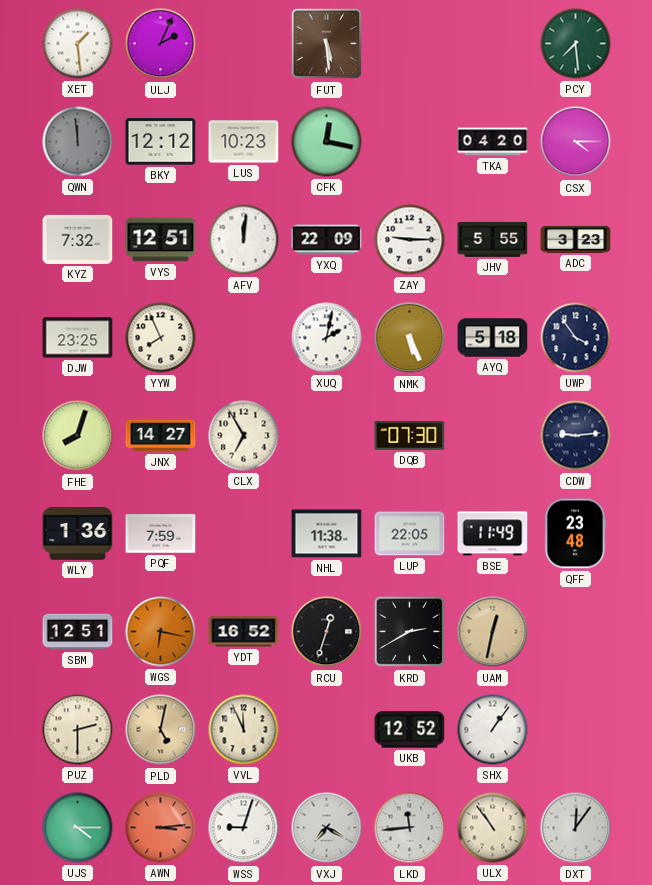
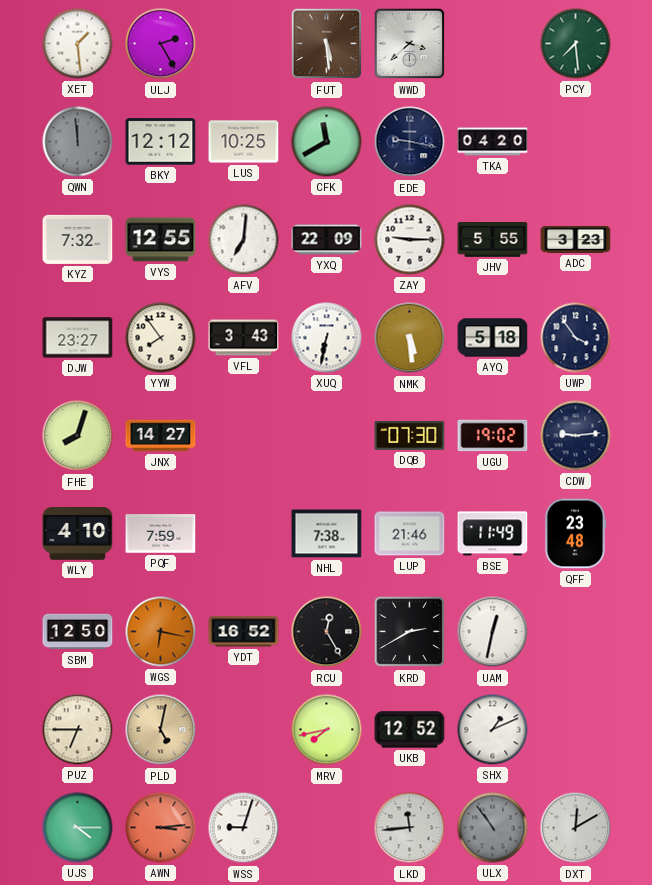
ULJ: 2:04 -> 2:25 (161, 44)
WWD: none -> 3:38 (410, 44)
LUS: 10:23 -> 10:25 (244, 142)
CFK: 12:17 -> 11:40 (327, 142)
EDE: none -> 9:17 (410, 142)
CSX: 4:15 -> none (576, 142)
VYS: 12:51 -> 12:55 (161, 240)
AFV: 12:01 -> 7:01 (244, 240)
DJW: 23:25 -> 23:27 (78, 338)
YYW: 7:56 -> 7:54 (161, 338)
VFL: none -> 3:43 (244, 338)
XUQ: 2:02 -> 6:32 (327, 338)
NMK: 5:26 -> 5:29 (410, 338)
CLX: 6:55 -> none (244, 436)
UGU: none -> 19:02 (493, 436)
WLY: 1:36 -> 4:10 (78, 534)
NHL: 11:38 -> 7:38 (327, 534)
LUP: 22:05 -> 21:46 (410, 534)
SBM: 12:51 -> 12:50 (78, 632)
RCU: 12:33 -> 12:25 (327, 632)
UAM dial: champagne -> white (493, 632)
PUZ: 2:30 -> 6:45 (78, 730)
VVL: 11:56 -> none (244, 730)
MRV: none -> 7:43 (327, 730)
SHX: 1:06 -> 1:11 (493, 730)
VXJ: 7:20 -> none (327, 828)
ULX dial: cream -> grey (493, 828)
DXT: 12:06 -> 12:10 (576, 828)
